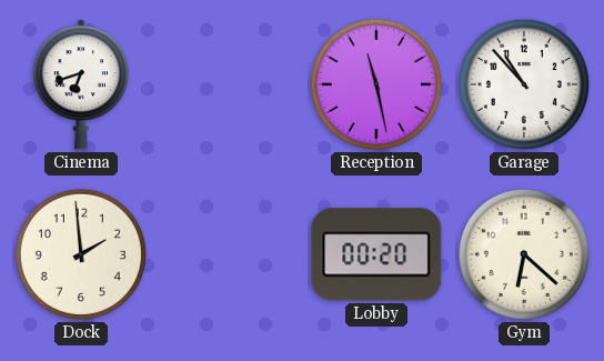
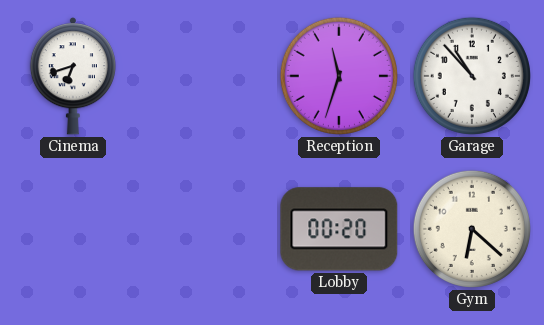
Reception: 11:28 -> 11:33 (339, 76)
Dock: 1:59 -> none (81, 254)
